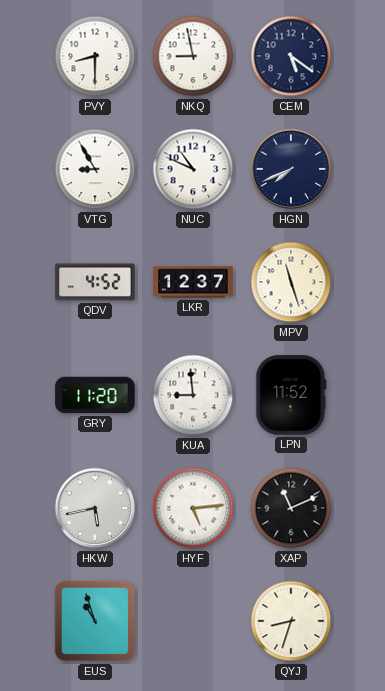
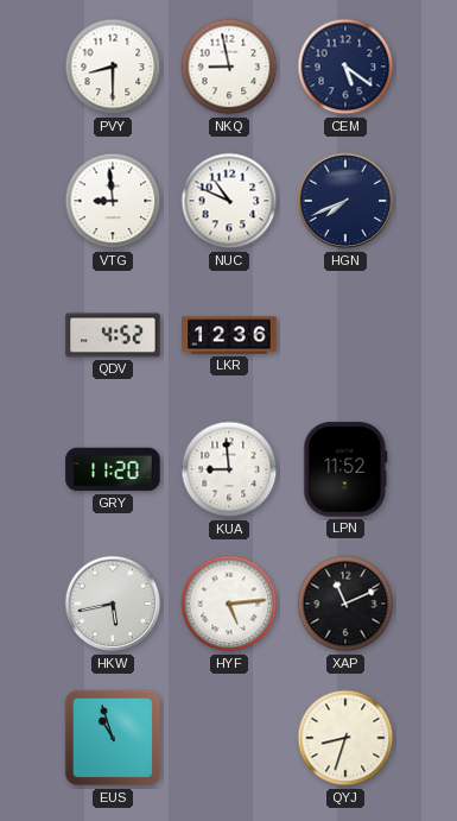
VTG: 8:55 -> 8:59 (113, 201)
LKR: 12:37 -> 12:36 (229, 335)
MPV: 11:27 -> none (291, 282)
